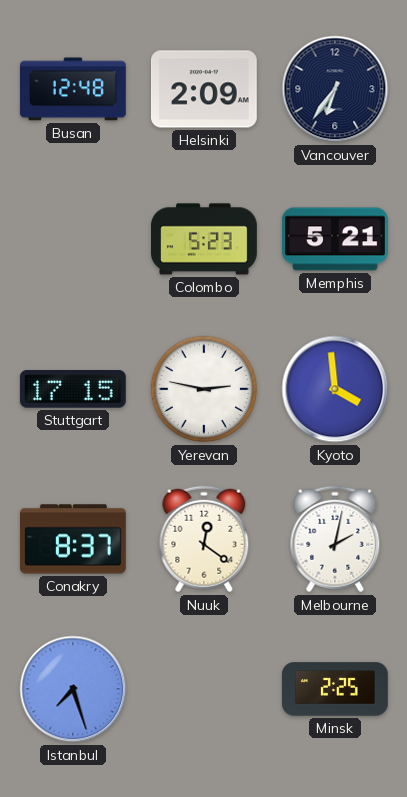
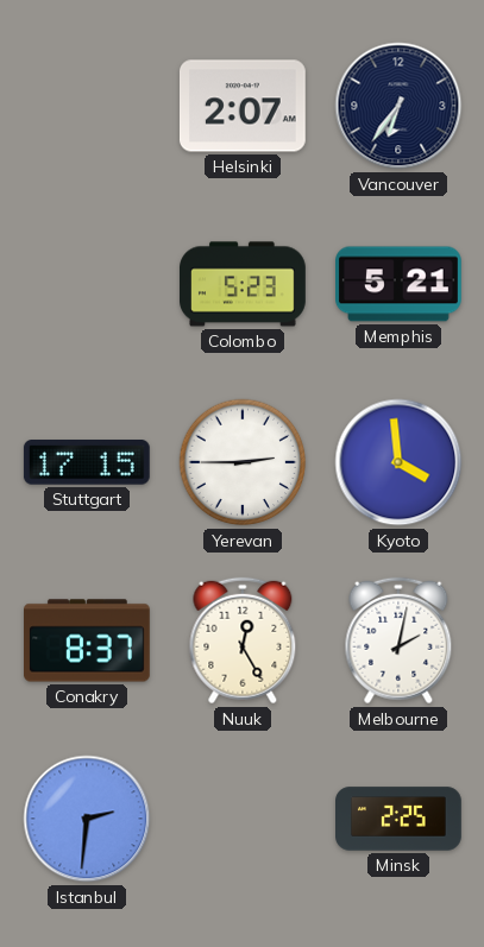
Busan: 12:48 -> none (74, 89)
Helsinki: 2:09 -> 2:07 (243, 106)
Yerevan: 2:47 -> 2:45 (243, 462)
Nuuk: 12:21 -> 12:25 (243, 640)
Istanbul: 7:27 -> 2:31 (87, 819)
